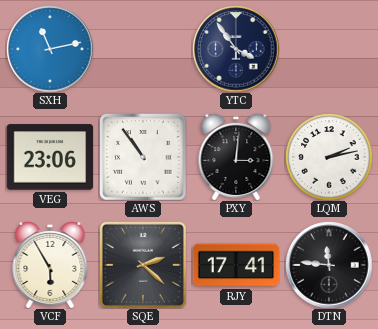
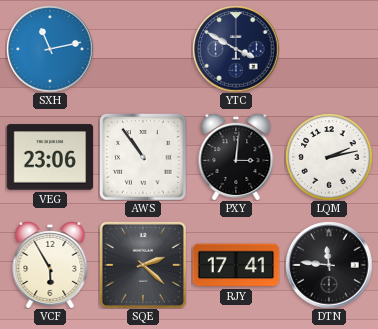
YTC: 3:54 -> 3:50 (236, 49)
